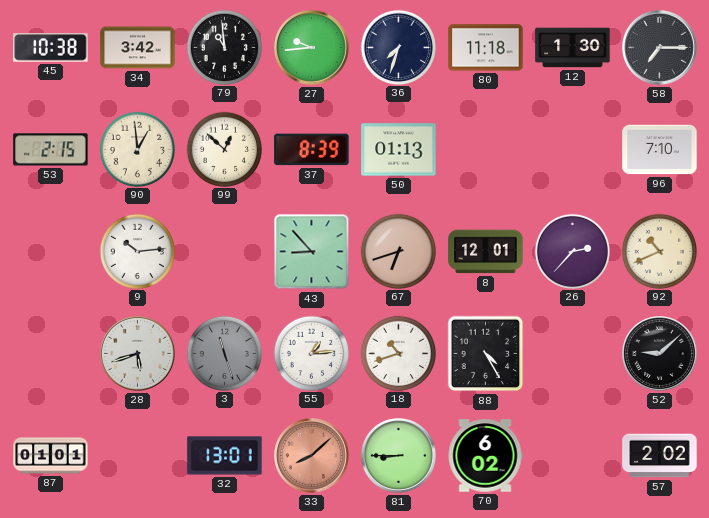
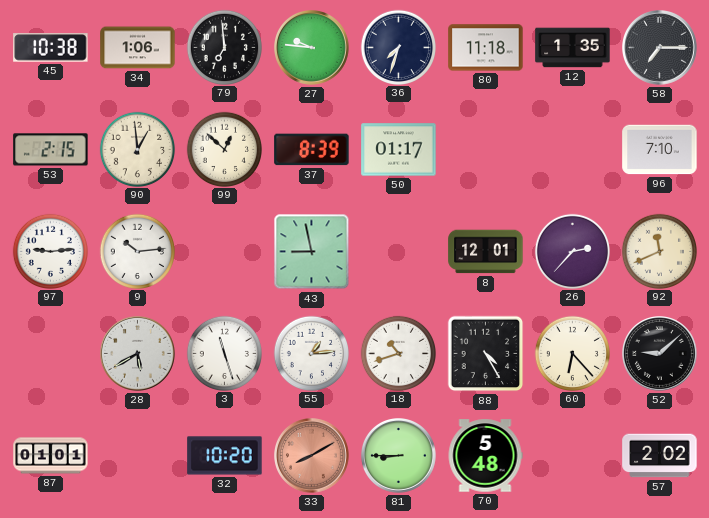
34: 3:42 -> 1:06 (138, 48)
79: 10:59 -> 6:59 (224, 47)
27: 9:44 -> 9:46 (312, 48)
12: 1:30 -> 1:35 (573, 48)
50: 01:13 -> 01:17 (399, 150)
97: none -> 9:14 (50, 251)
43: 8:53 -> 8:58 (312, 252)
67: 6:42 -> none (398, 251)
92: 10:41 -> 11:41 (659, 251)
28: 5:42 -> 5:40 (138, 354)
3 dial: grey -> white (224, 353)
60: none -> 6:23 (572, 353)
32: 13:01 -> 10:20 (225, 456)
33: 8:08 -> 8:10 (312, 456)
70: 6:02 -> 5:48 (485, 456)
